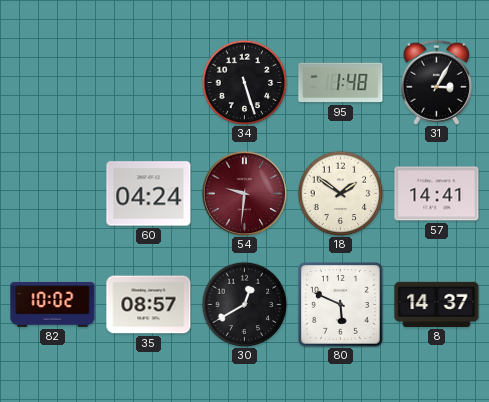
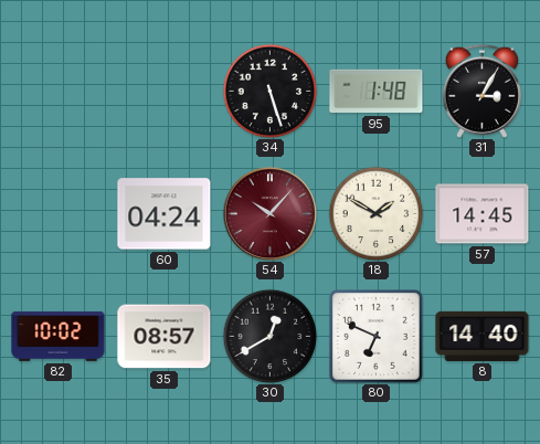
54: 9:31 -> 10:07 (269, 213)
18: 1:51 -> 1:50 (375, 213)
57: 14:41 -> 14:45 (483, 214)
80: 5:49 -> 6:49 (377, 337)
8: 14:37 -> 14:40 (483, 336)
